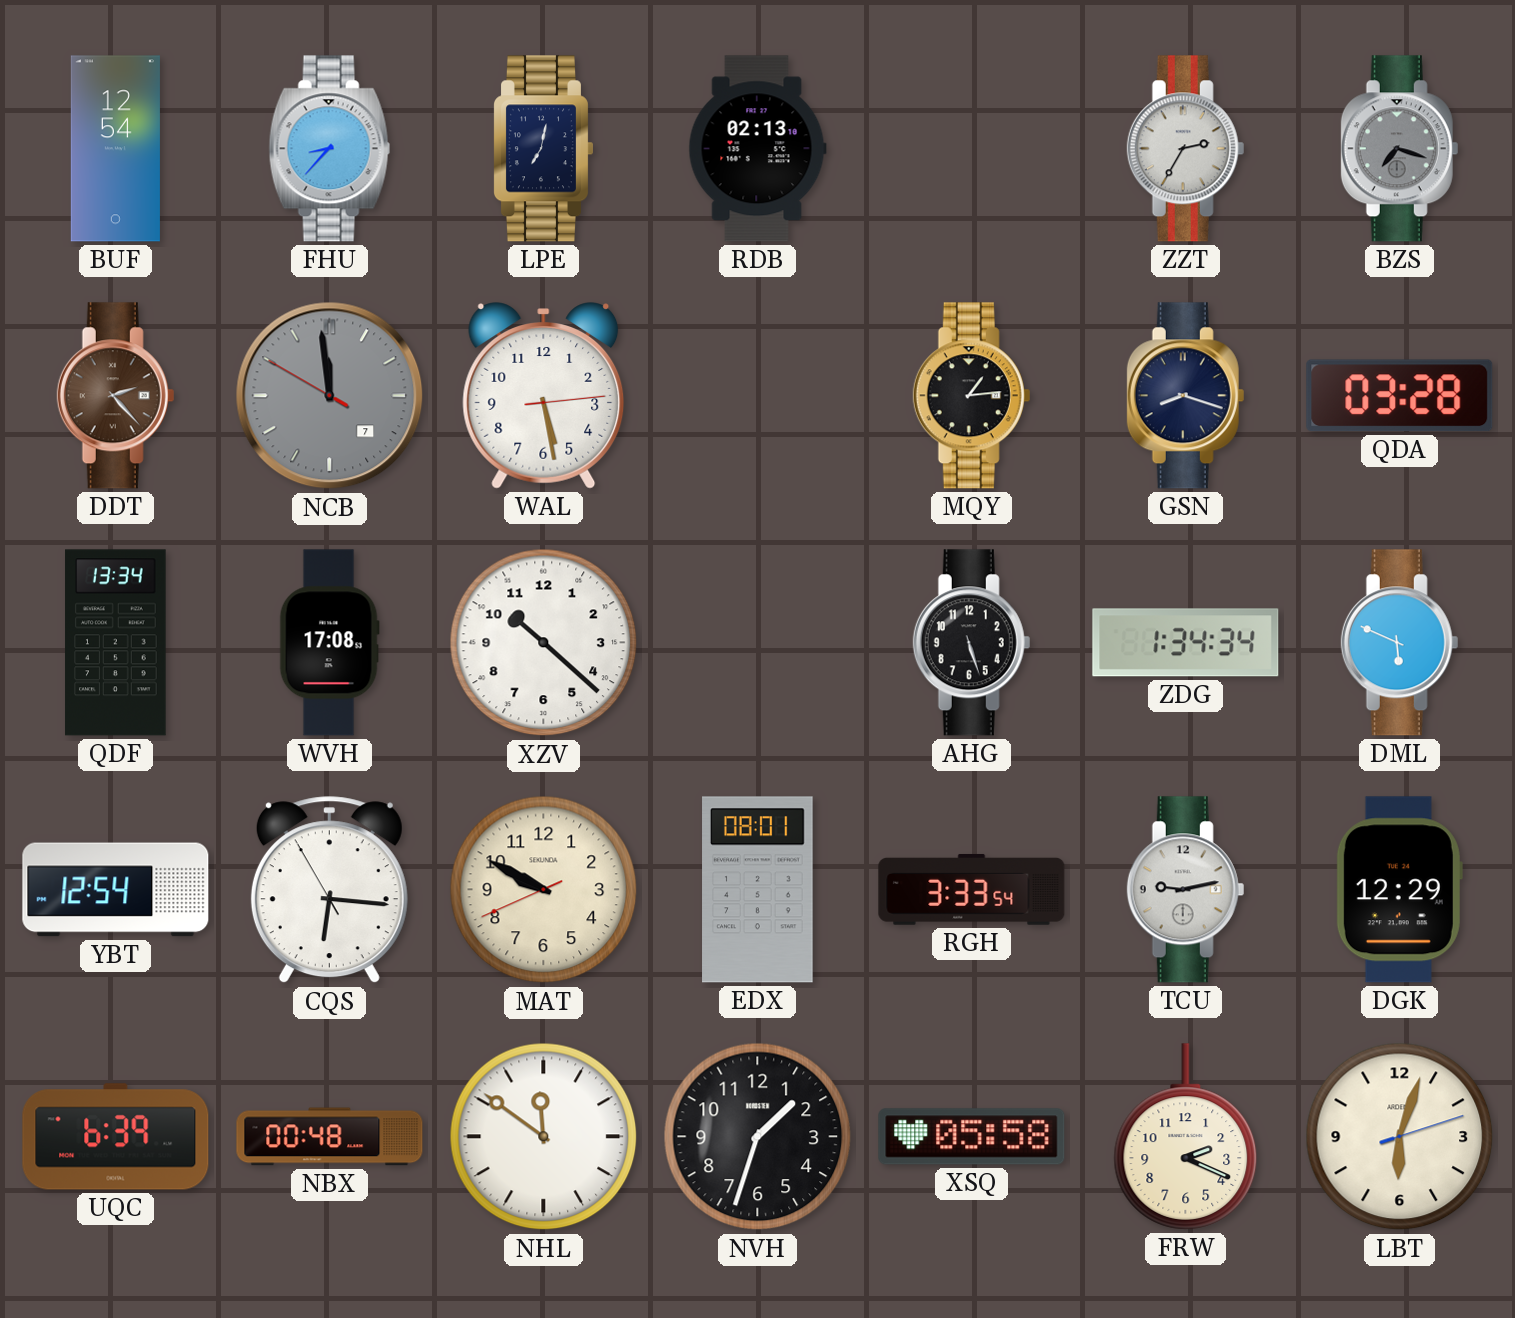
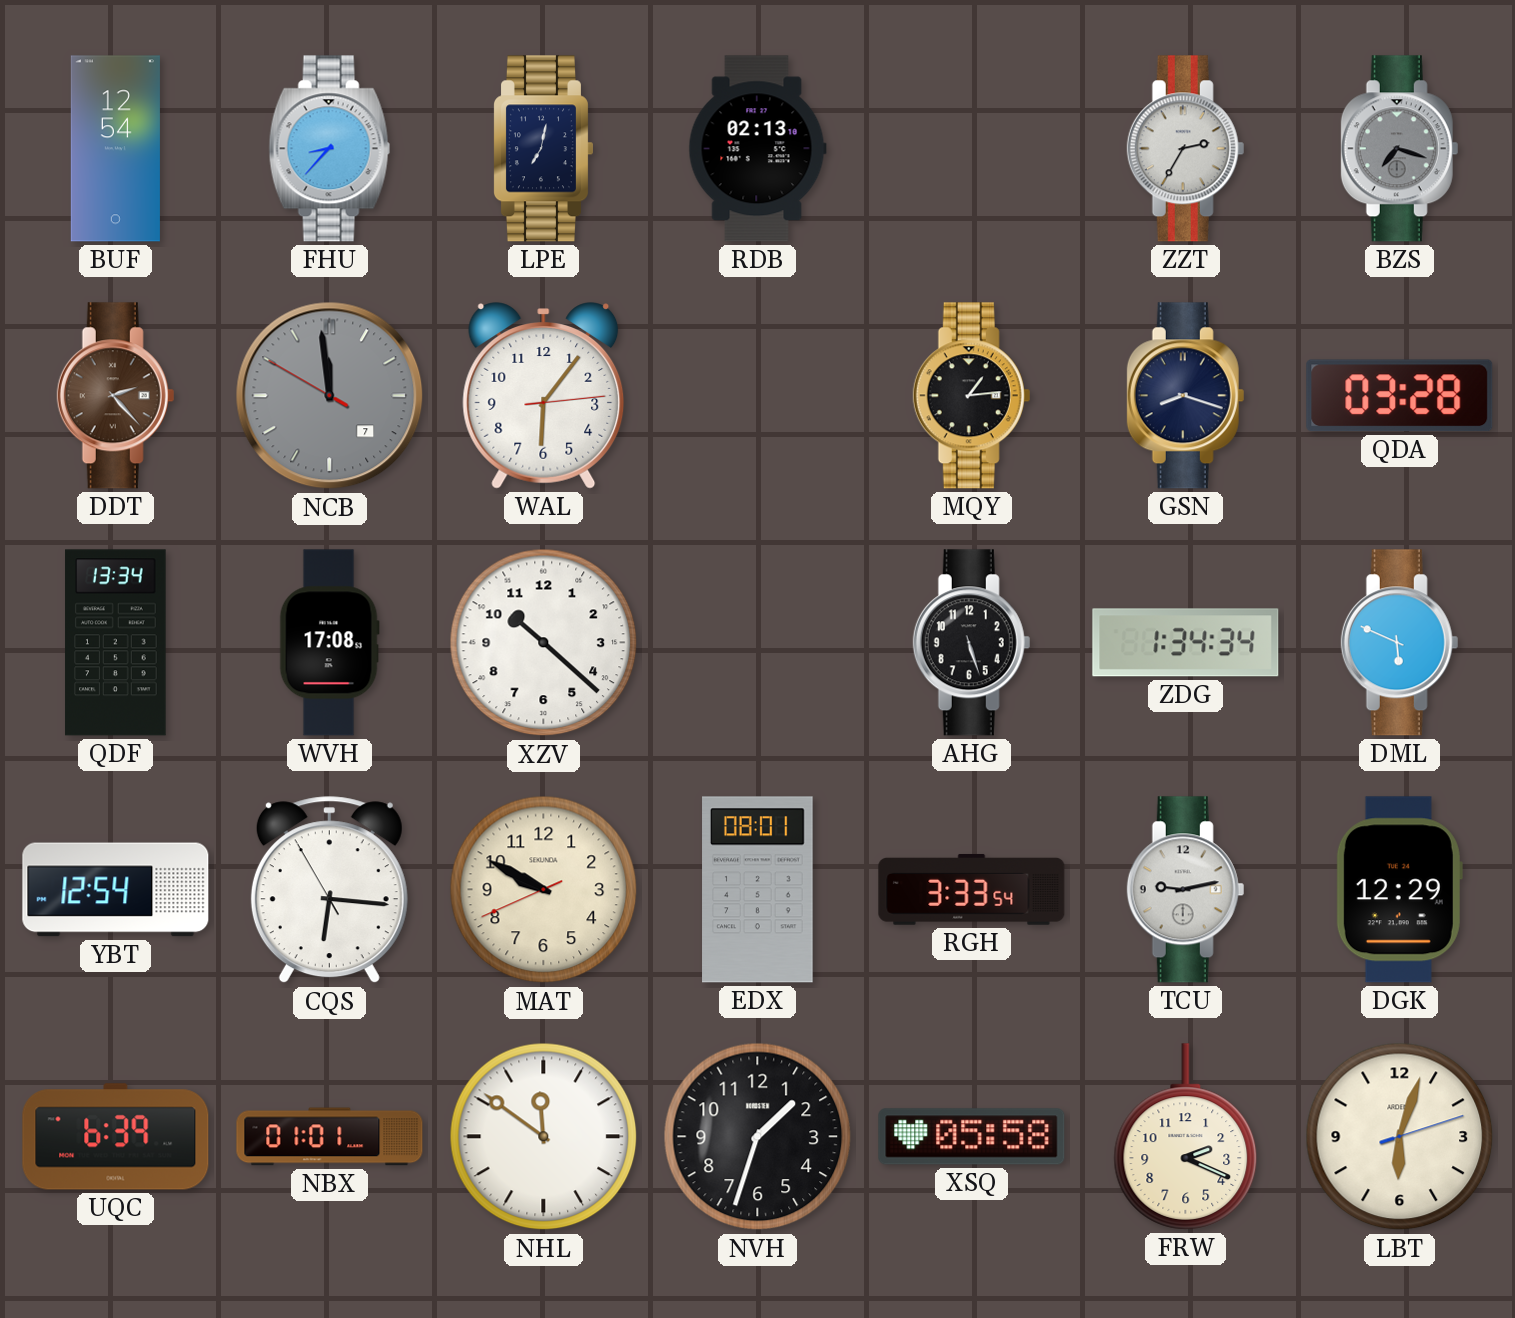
WAL: 5:28 -> 6:06 (544, 396)
NBX: 00:48 -> 01:01 (330, 1137)
